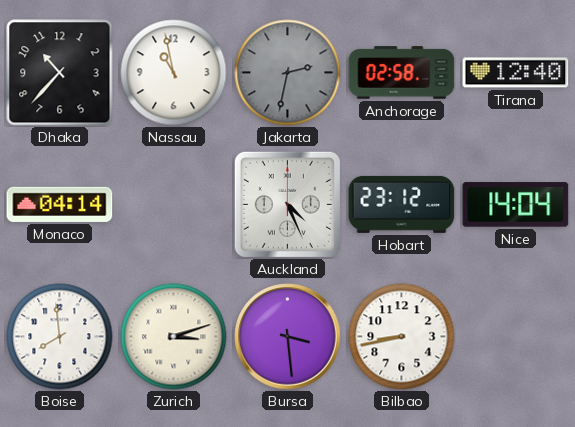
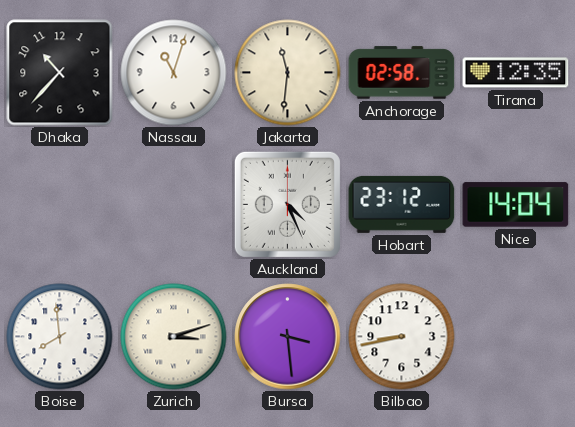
Nassau: 10:58 -> 11:03 (174, 73)
Jakarta: 2:32 -> 11:31 (288, 73)
Jakarta dial: grey -> cream (288, 73)
Tirana: 12:40 -> 12:35 (516, 73)
Monaco: 04:14 -> none (60, 204)
